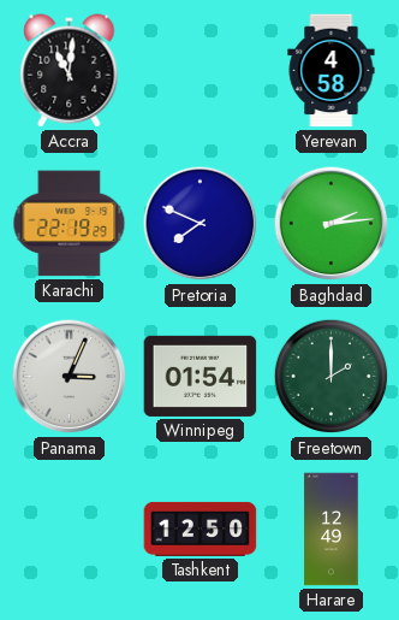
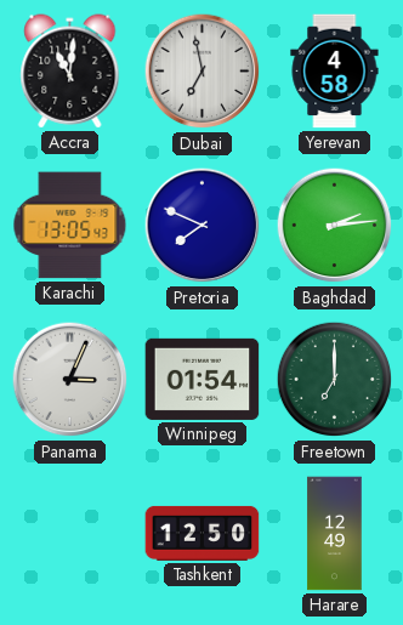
Dubai: none -> 6:58 (203, 72)
Karachi: 22:19 -> 13:05 (70, 226)
Freetown: 2:00 -> 7:00 (335, 380)
